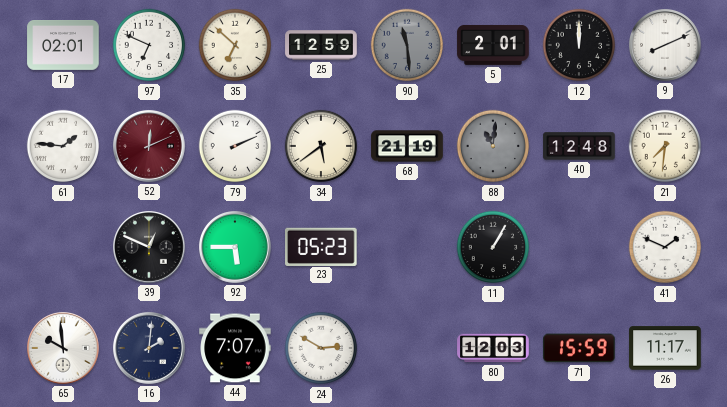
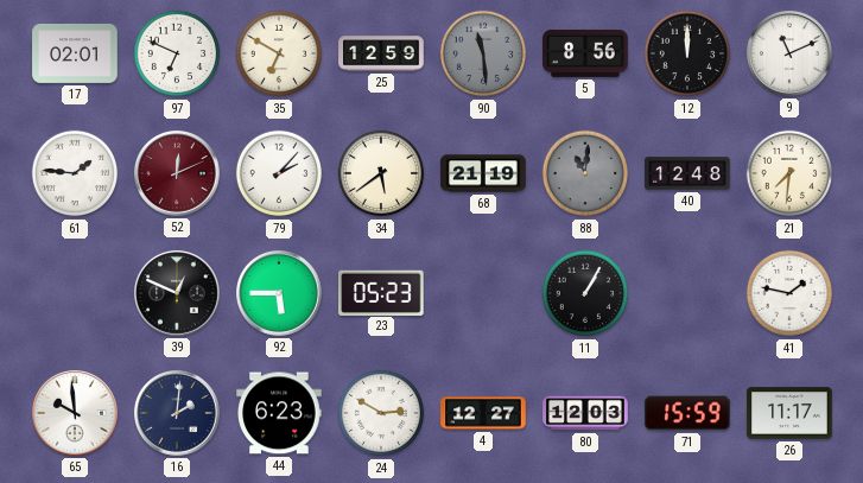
35: 6:52 -> 6:50 (279, 53)
5: 2:01 -> 8:56 (585, 53)
9: 8:11 -> 11:11 (791, 55)
79: 2:11 -> 2:07 (279, 173)
41: 1:49 -> 1:47 (789, 293)
44: 7:07 -> 6:23 (279, 413)
4: none -> 12:27 (483, 413)
